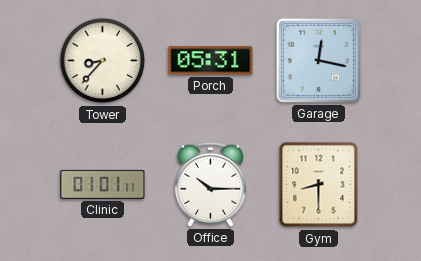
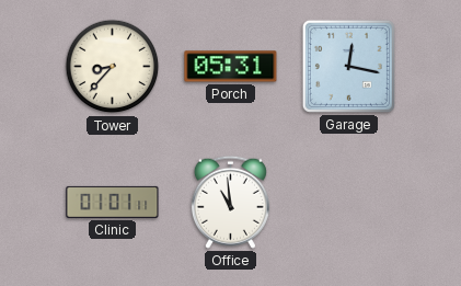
Office: 10:15 -> 10:59 (230, 202)
Gym: 8:30 -> none (319, 185)
